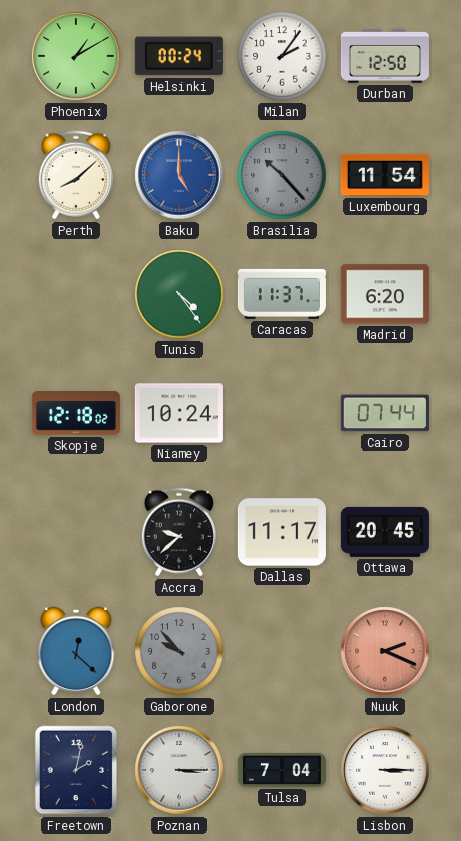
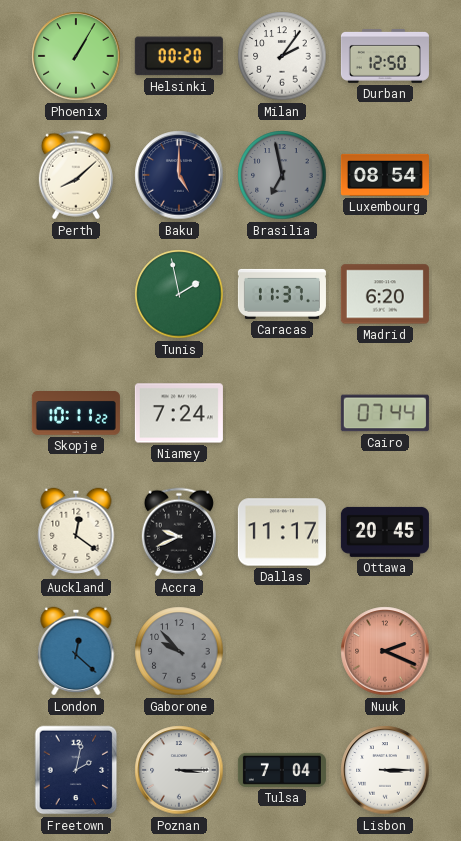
Phoenix: 1:10 -> 1:05 (76, 56)
Helsinki: 00:24 -> 00:20 (179, 56)
Baku dial: blue -> navy (179, 175)
Brasilia: 10:23 -> 6:58 (282, 175)
Luxembourg: 11:54 -> 08:54 (385, 175)
Tunis: 4:24 -> 1:58 (179, 294)
Skopje: 12:18 -> 10:11 (76, 414)
Niamey: 10:24 -> 7:24 (179, 413)
Auckland: none -> 12:21 (76, 532)
Accra: 9:38 -> 9:41 (179, 532)
